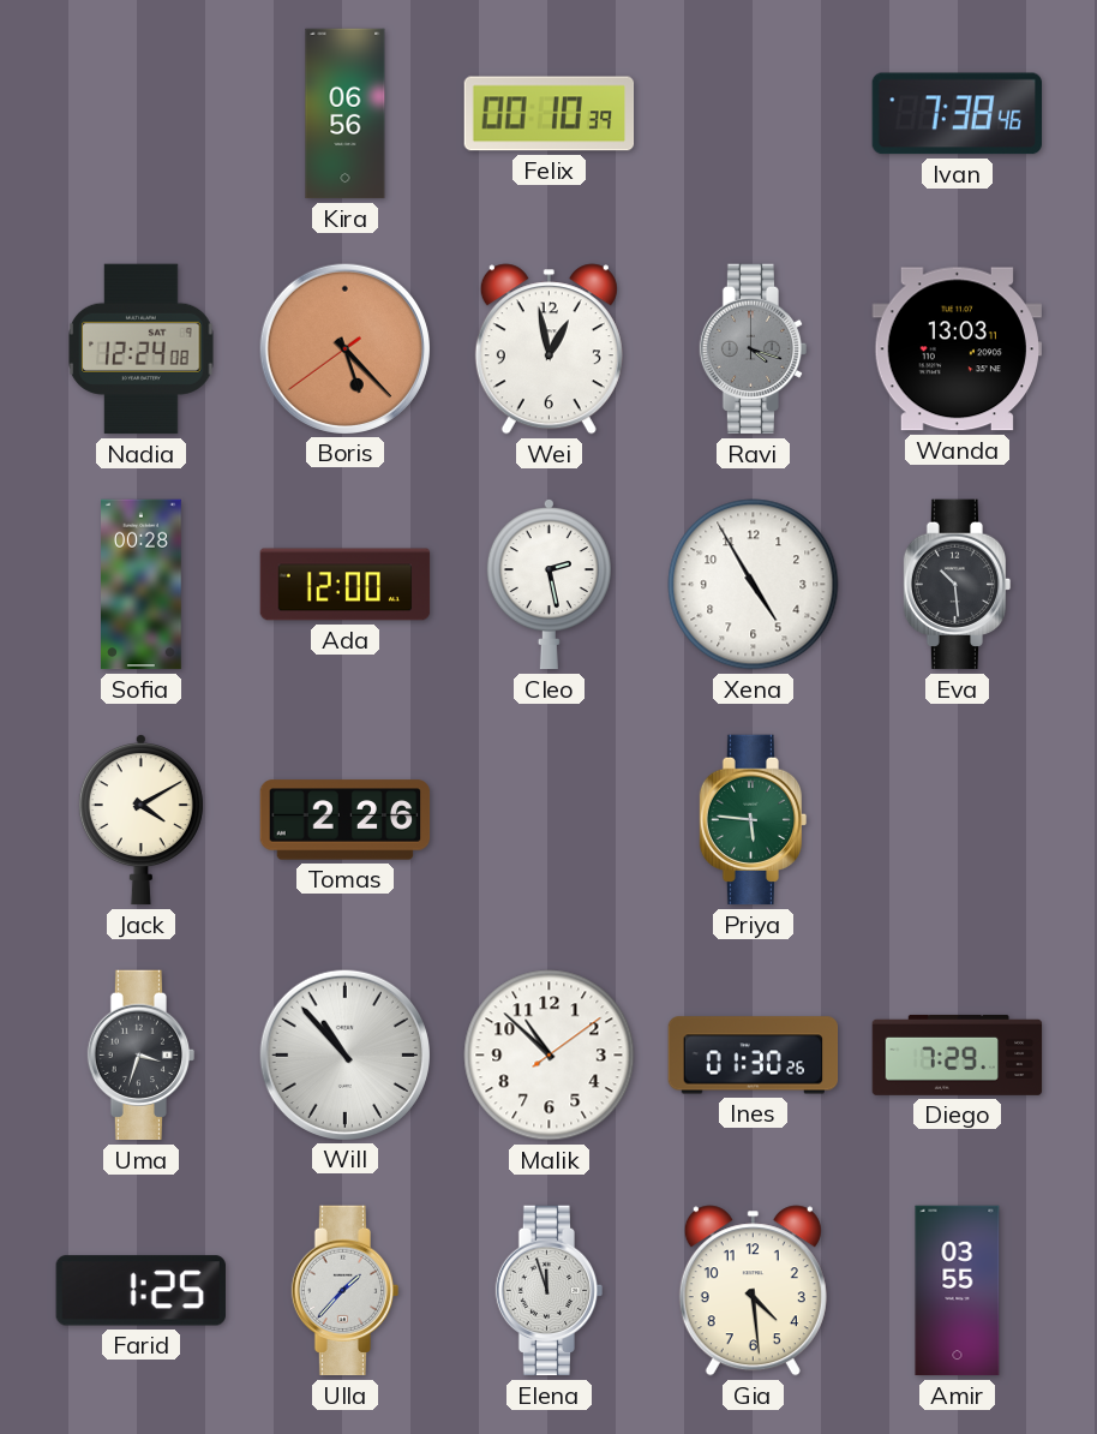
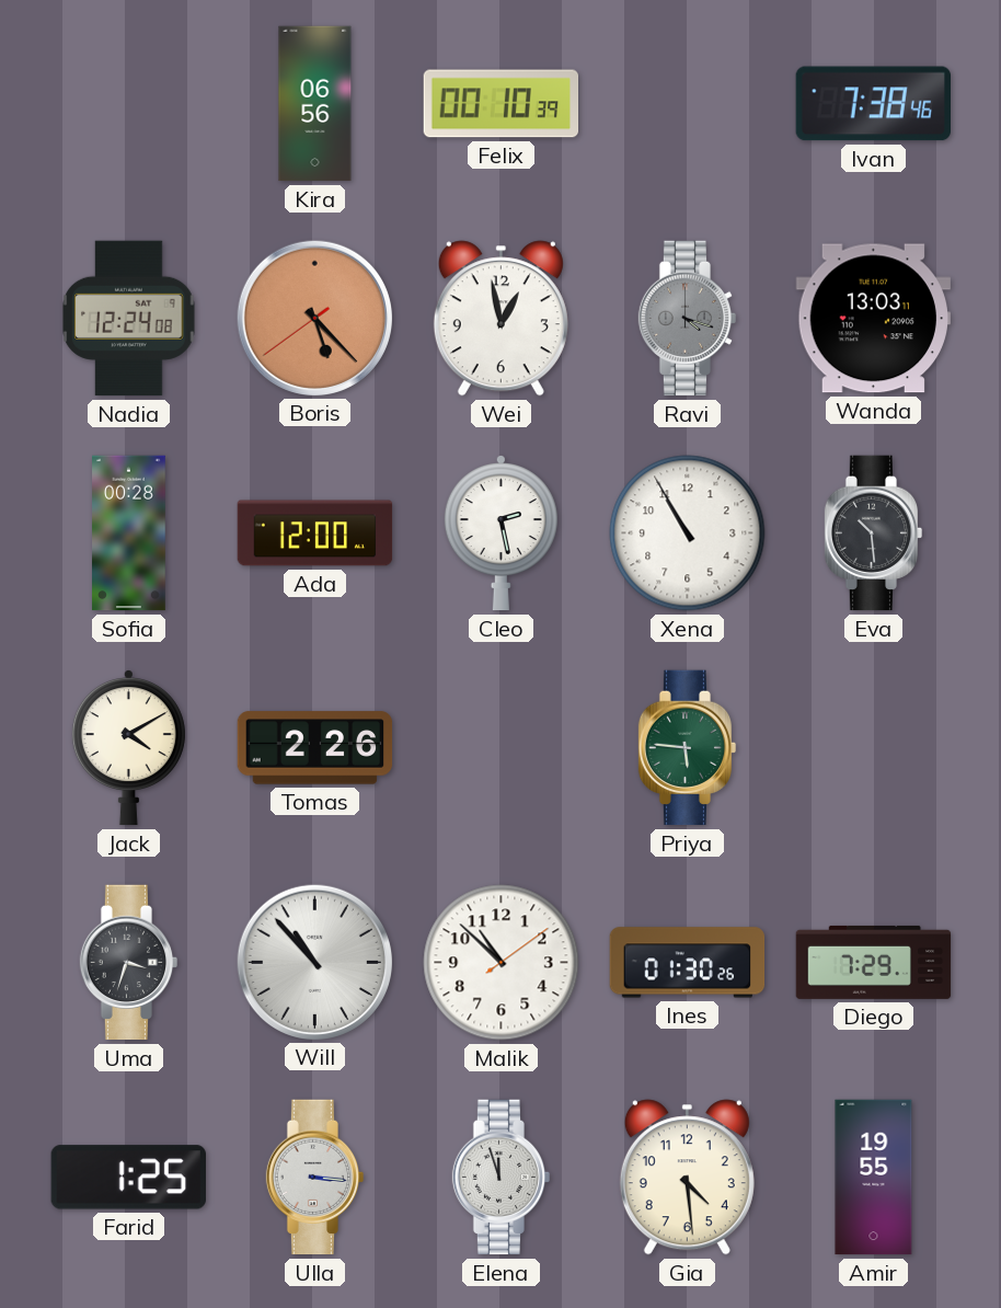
Xena: 4:55 -> 10:55 (688, 533)
Ulla: 1:37 -> 3:16 (315, 1178)
Amir: 03:55 -> 19:55 (874, 1178)
